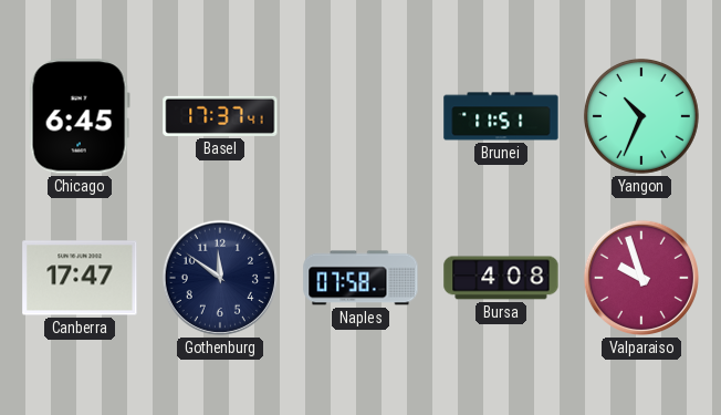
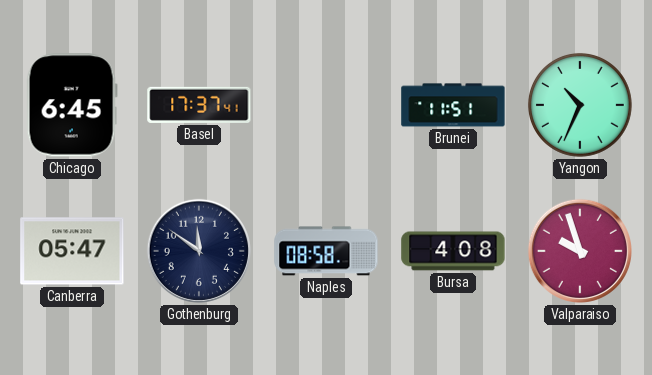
Canberra: 17:47 -> 05:47 (72, 251)
Naples: 07:58 -> 08:58 (326, 251)
